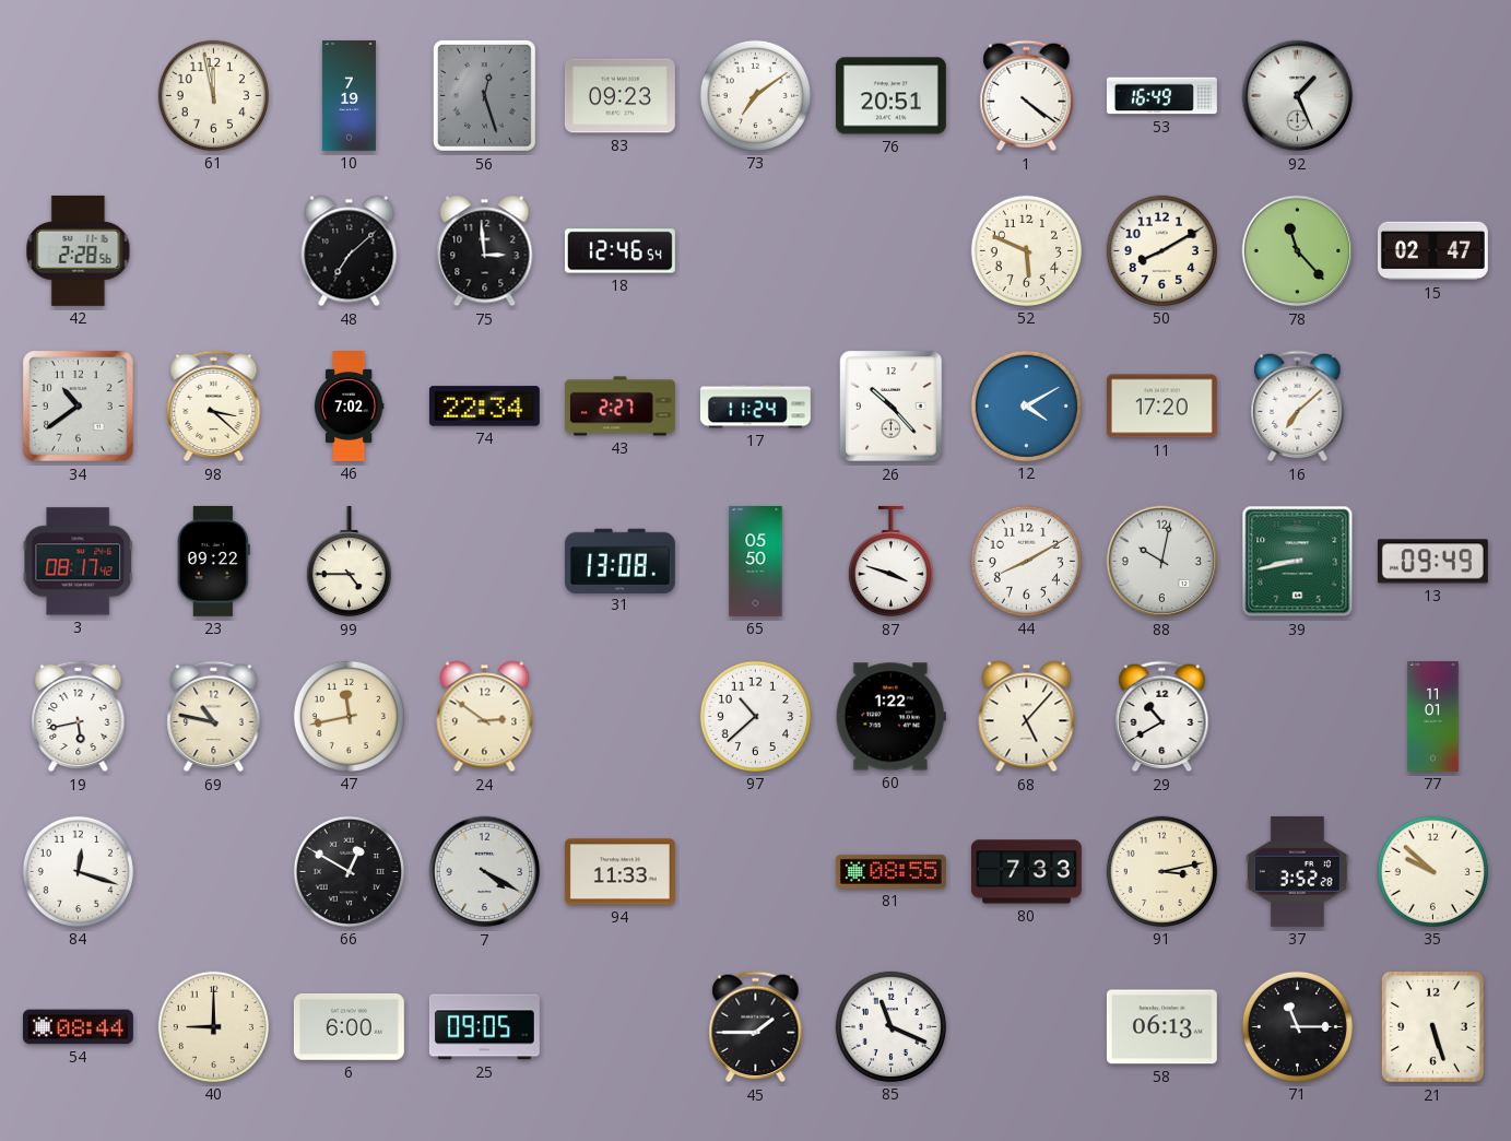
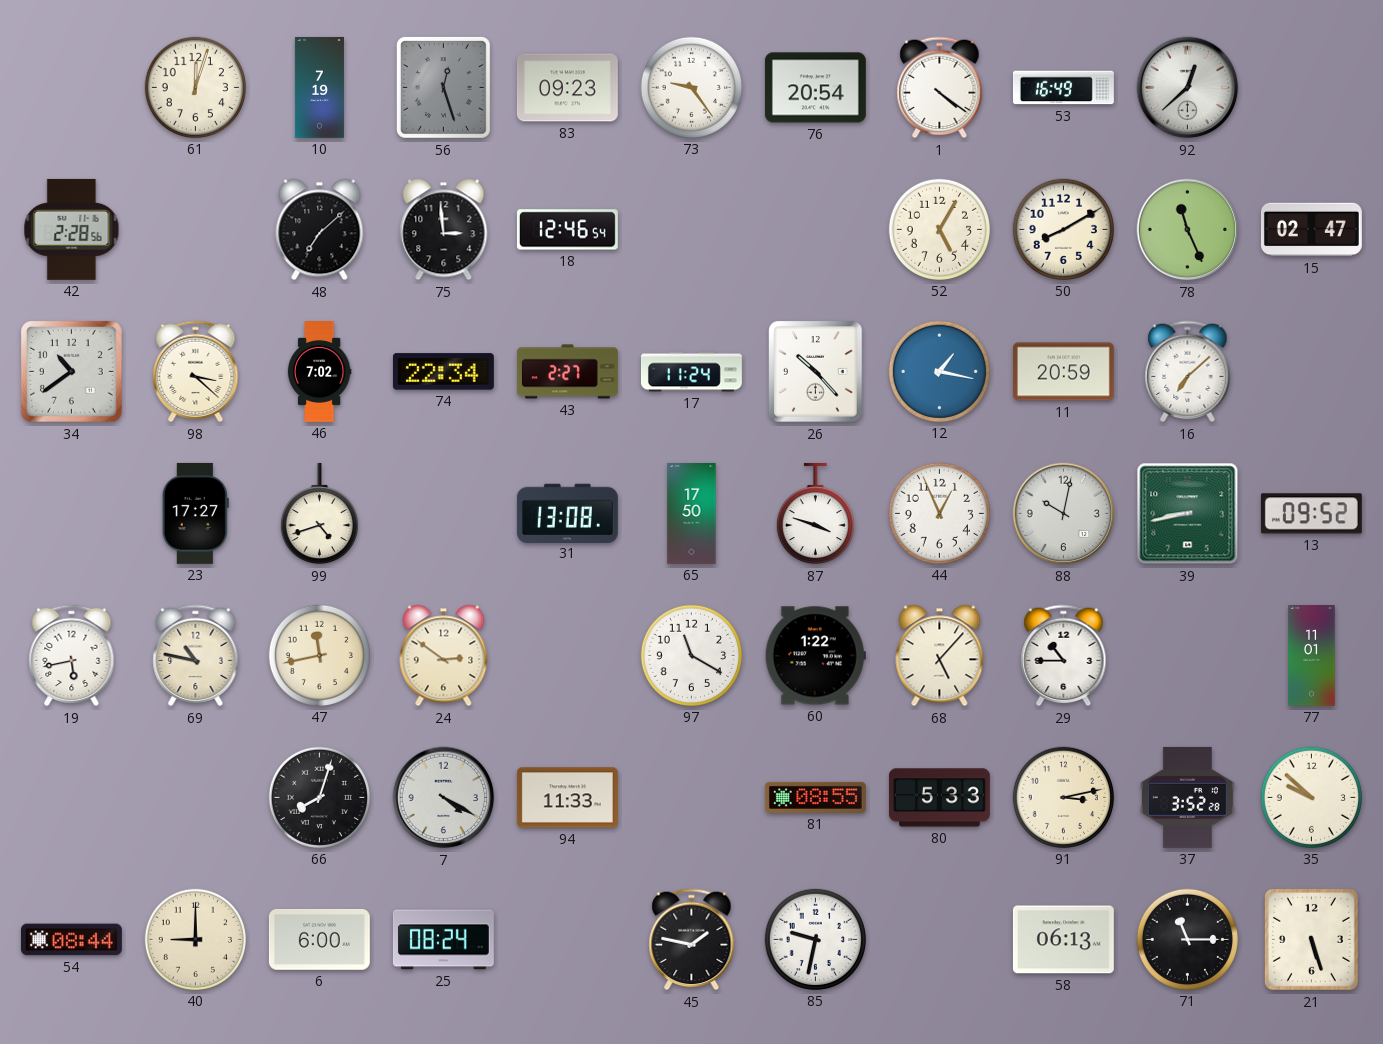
61: 11:58 -> 12:03 (195, 87)
73: 7:09 -> 9:24 (691, 87)
76: 20:51 -> 20:54 (815, 88)
92: 1:26 -> 12:38 (1188, 88)
52: 5:49 -> 5:05 (939, 229)
78: 11:23 -> 11:26 (1188, 230)
12: 4:10 -> 1:17 (939, 371)
11: 17:20 -> 20:59 (1063, 372)
3: 08:17 -> none (79, 562)
23: 09:22 -> 17:27 (195, 513)
99: 4:45 -> 4:42 (319, 514)
65: 05:50 -> 17:50 (692, 513)
44: 8:10 -> 12:56 (939, 513)
13: 09:49 -> 09:52 (1311, 514)
97: 10:38 -> 11:20 (691, 655)
29: 10:40 -> 10:45 (1064, 656)
84: 12:18 -> none (78, 871)
66: 12:50 -> 8:03 (319, 797)
80: 7:33 -> 5:33 (939, 798)
25: 09:05 -> 08:24 (443, 940)
45: 1:45 -> 1:47 (692, 940)
85: 11:19 -> 9:32 (815, 939)
